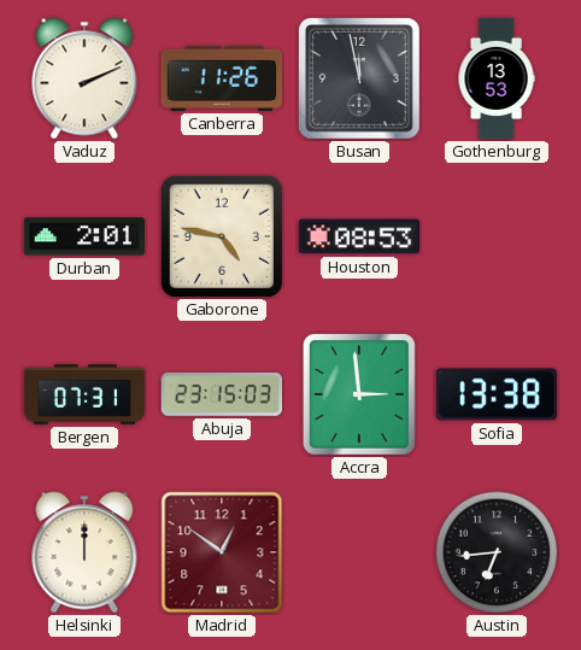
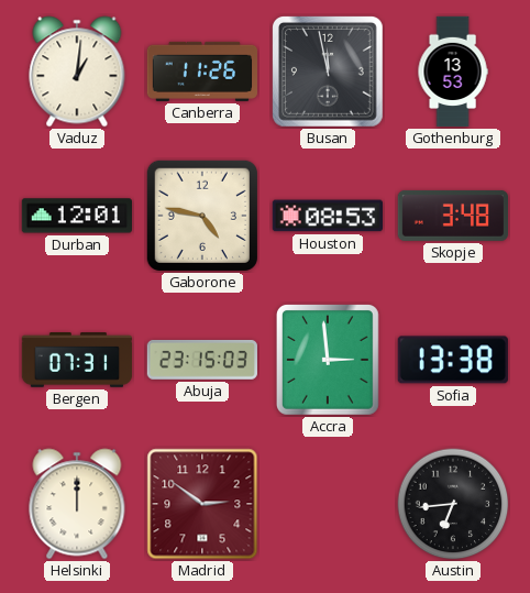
Vaduz: 2:11 -> 1:01 (77, 72)
Durban: 2:01 -> 12:01 (76, 216)
Skopje: none -> 3:48 (452, 216)
Madrid: 12:51 -> 2:51 (202, 504)
